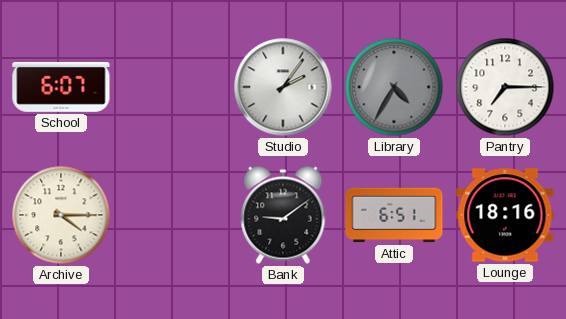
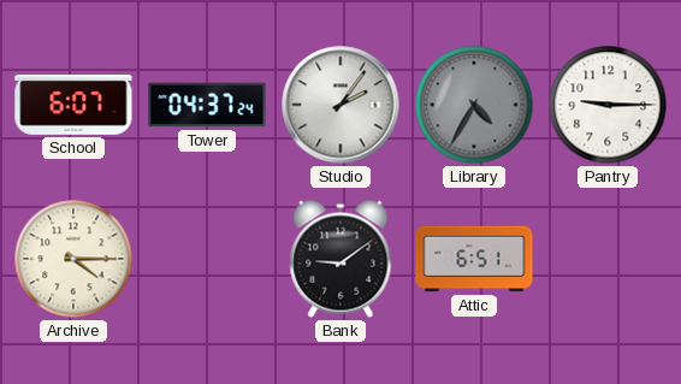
Tower: none -> 04:37 (207, 105)
Pantry: 7:15 -> 9:15 (608, 105)
Lounge: 18:16 -> none (505, 215)
